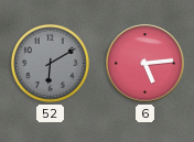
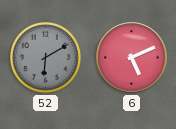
6: 5:14 -> 5:11 (132, 58)
